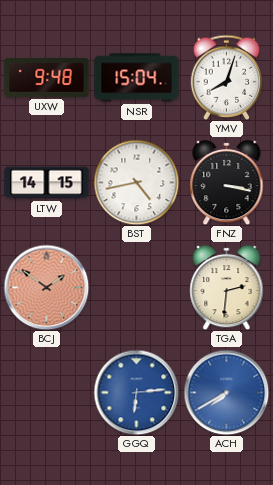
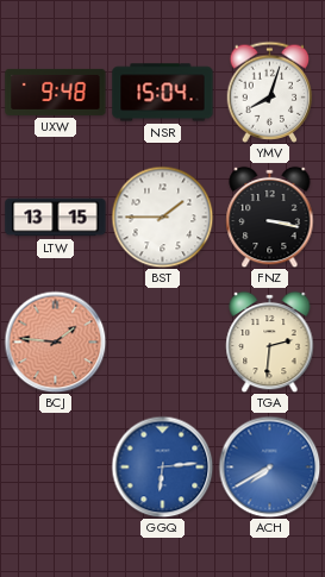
LTW: 14:15 -> 13:15 (56, 218)
BST: 4:43 -> 1:45 (162, 217)
BCJ: 1:51 -> 1:46 (55, 341)
